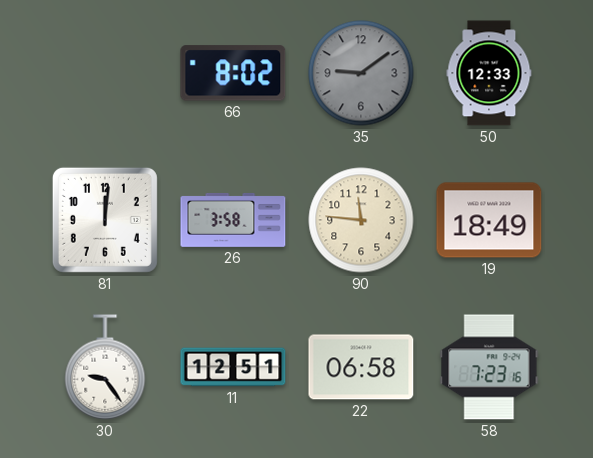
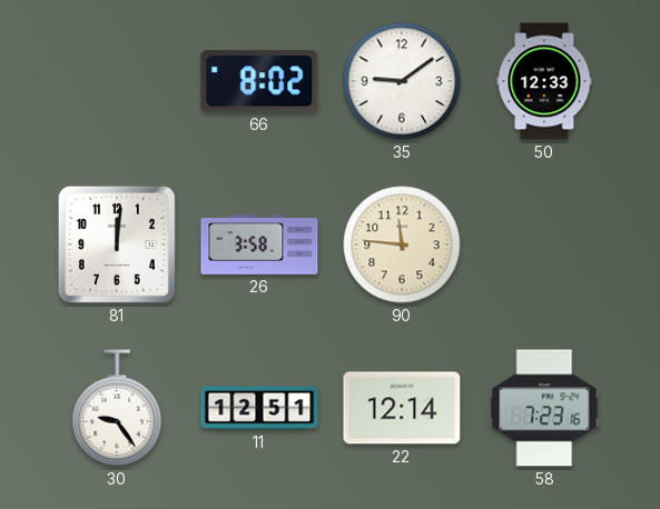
35 dial: grey -> white (402, 81)
19: 18:49 -> none (489, 220)
22: 06:58 -> 12:14 (402, 408)
